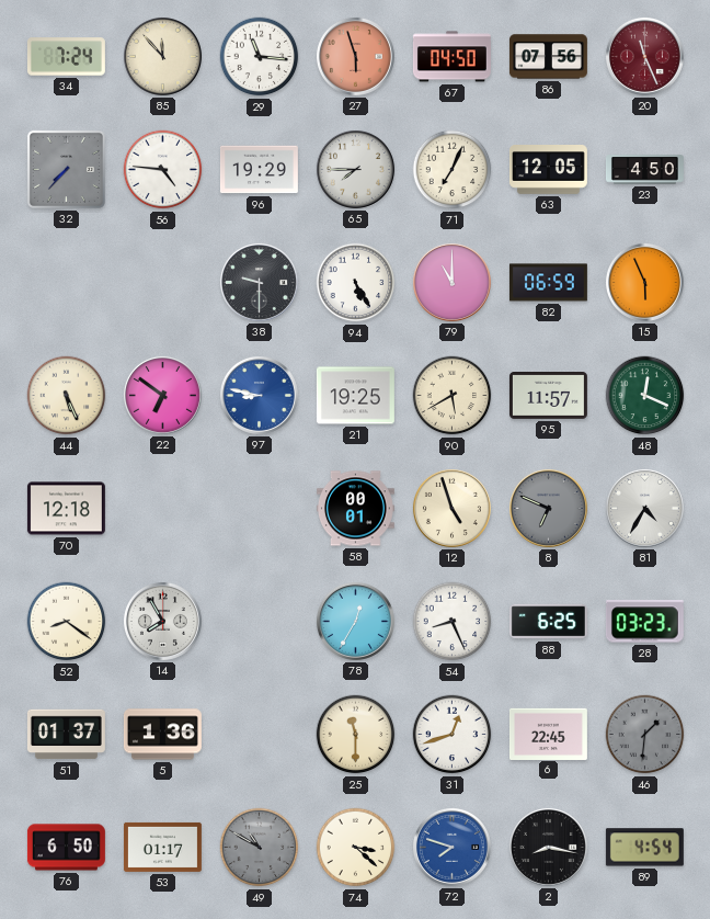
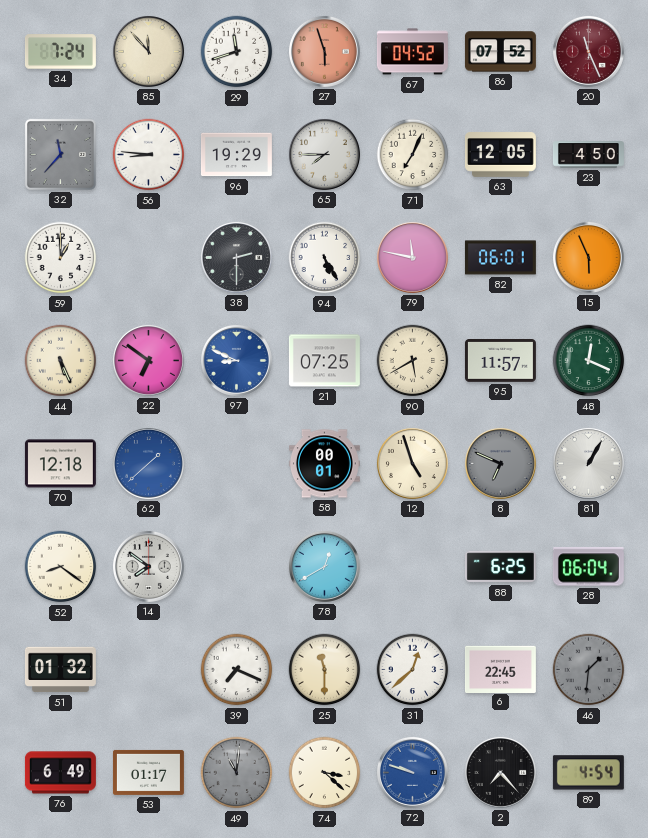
29: 11:16 -> 11:42 (237, 52)
67: 04:50 -> 04:52 (412, 52)
86: 07:56 -> 07:52 (500, 52)
32: 7:37 -> 11:37 (60, 154)
56: 4:46 -> 8:46 (149, 155)
59: none -> 1:00 (61, 258)
38: 9:30 -> 2:30 (236, 257)
79: 11:00 -> 11:47 (412, 257)
82: 06:59 -> 06:01 (500, 258)
97: 8:47 -> 8:49 (236, 360)
21: 19:25 -> 07:25 (324, 361)
62: none -> 1:38 (148, 463)
81: 4:35 -> 1:05 (588, 463)
14: 7:55 -> 7:51 (148, 566)
78: 12:35 -> 12:40 (324, 566)
54: 8:26 -> none (453, 622)
28: 03:23 -> 06:04 (588, 567)
51: 01:37 -> 01:32 (60, 670)
5: 1:36 -> none (162, 735)
39: none -> 7:19 (237, 670)
31: 12:42 -> 12:38 (413, 670)
76: 6:50 -> 6:49 (60, 773)
49: 10:50 -> 11:01 (237, 773)
72: 7:48 -> 9:48 (412, 772)
2: 8:17 -> 7:23 (500, 772)
